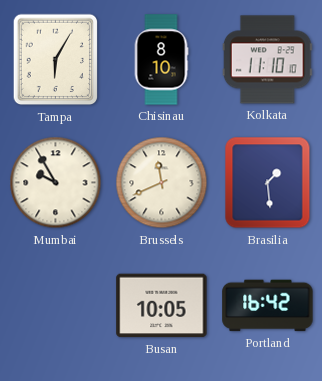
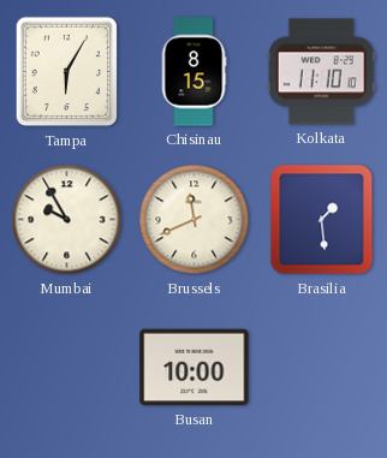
Chisinau: 8:10 -> 8:15 (194, 72)
Busan: 10:05 -> 10:00 (195, 368)
Portland: 16:42 -> none (268, 306)
